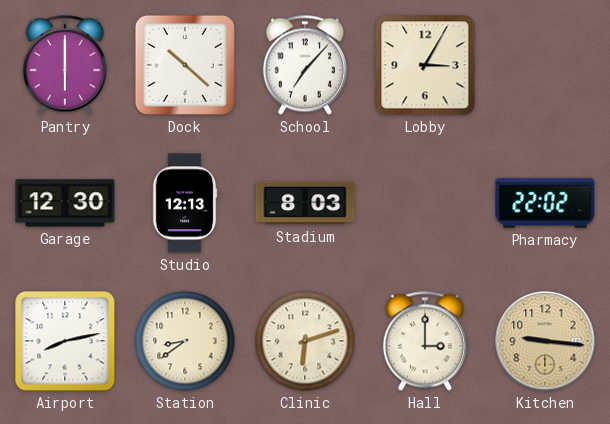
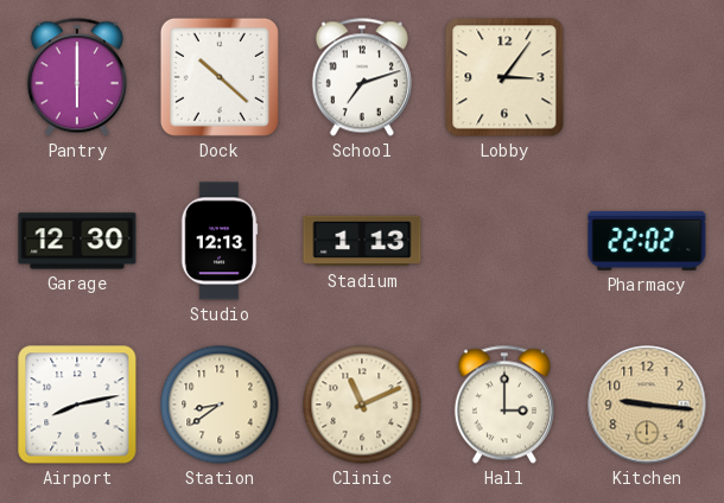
School: 7:07 -> 7:12 (362, 77)
Lobby: 3:05 -> 3:06 (504, 77)
Stadium: 8:03 -> 1:13 (362, 241)
Clinic: 6:12 -> 11:11 (362, 405)
